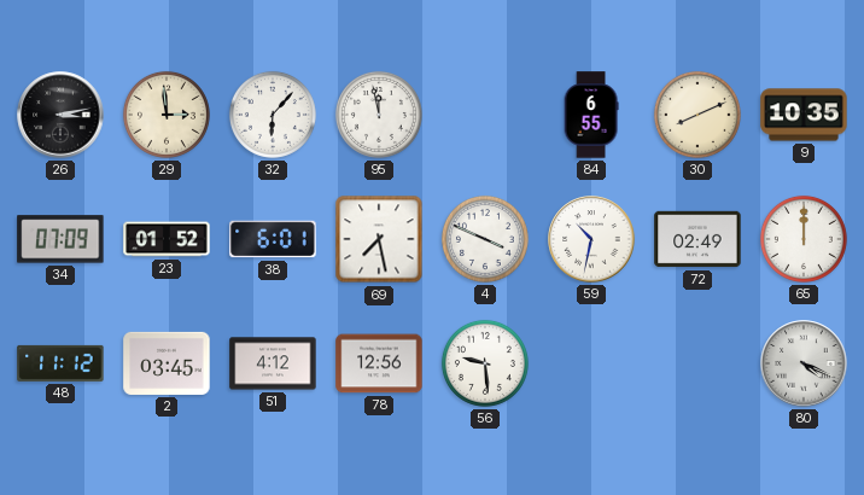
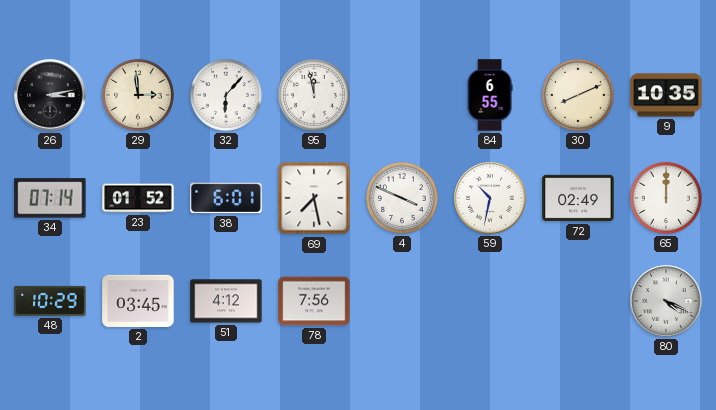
34: 07:09 -> 07:14 (50, 198)
48: 11:12 -> 10:29 (50, 301)
78: 12:56 -> 7:56 (314, 301)
56: 9:29 -> none (485, 363)
